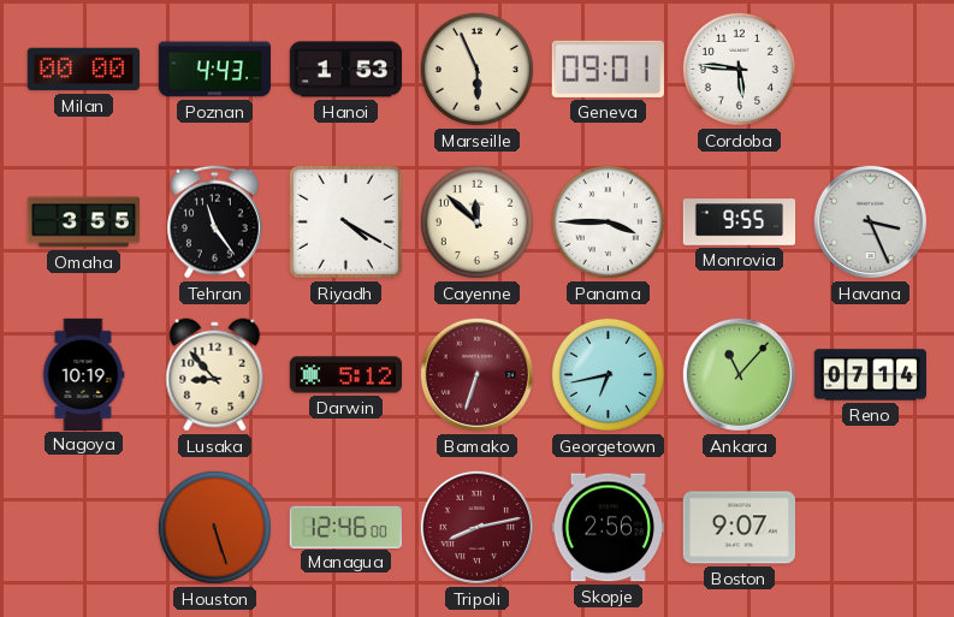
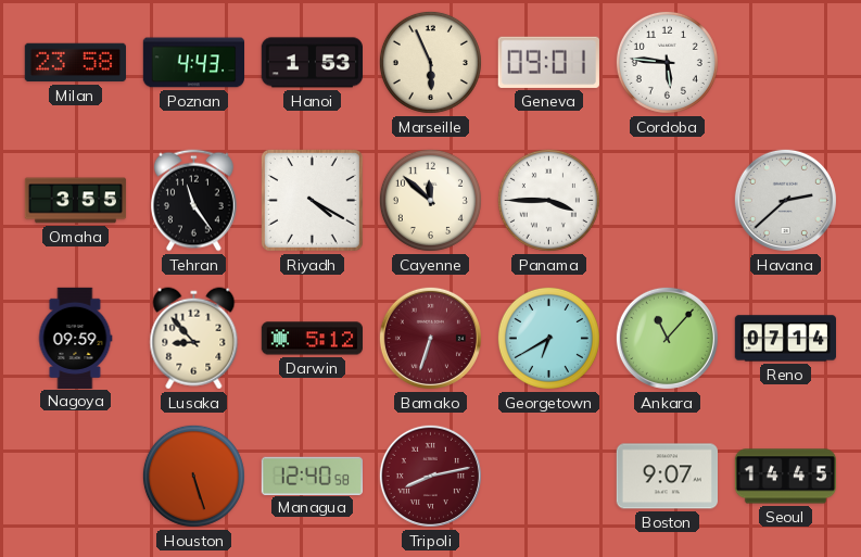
Milan: 00:00 -> 23:58 (75, 63)
Monrovia: 9:55 -> none (740, 223)
Havana: 3:26 -> 2:38 (785, 200)
Nagoya: 10:19 -> 09:59 (75, 338)
Georgetown: 6:43 -> 6:40 (548, 338)
Managua: 12:46 -> 12:40 (312, 476)
Skopje: 2:56 -> none (608, 528)
Seoul: none -> 14:45 (785, 477)
